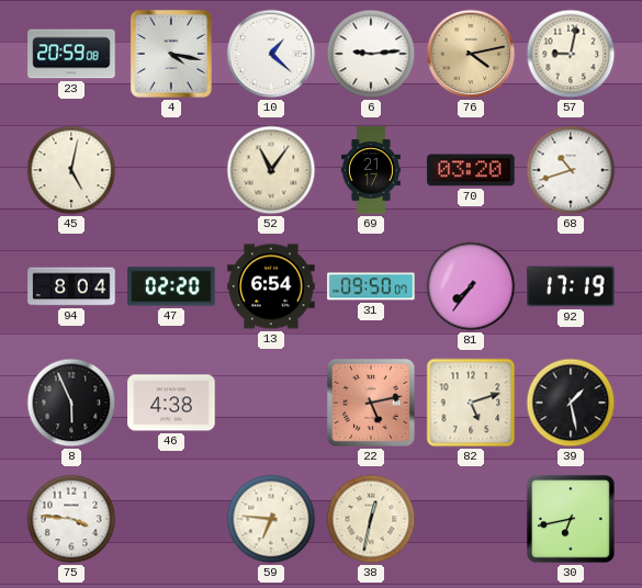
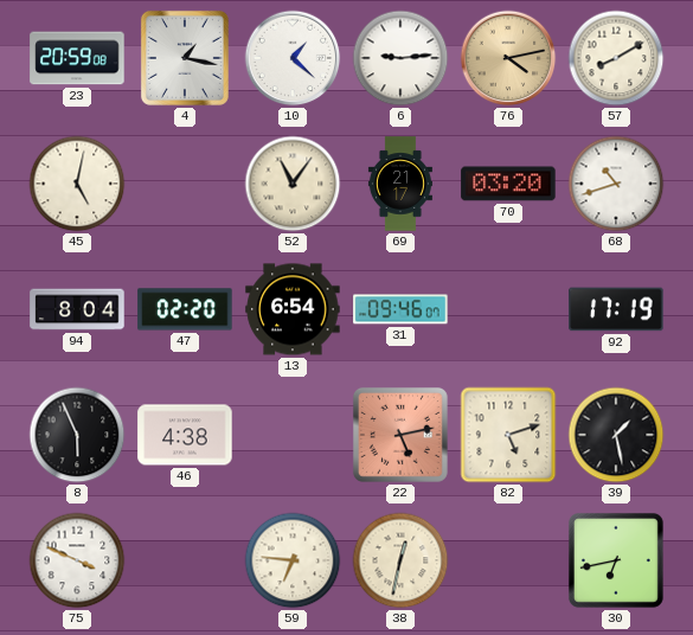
4: 4:17 -> 1:17 (185, 58)
57: 9:02 -> 8:10 (616, 58)
31: 09:50 -> 09:46 (400, 309)
81: 7:36 -> none (471, 286)
75: 3:46 -> 3:49 (77, 560)
